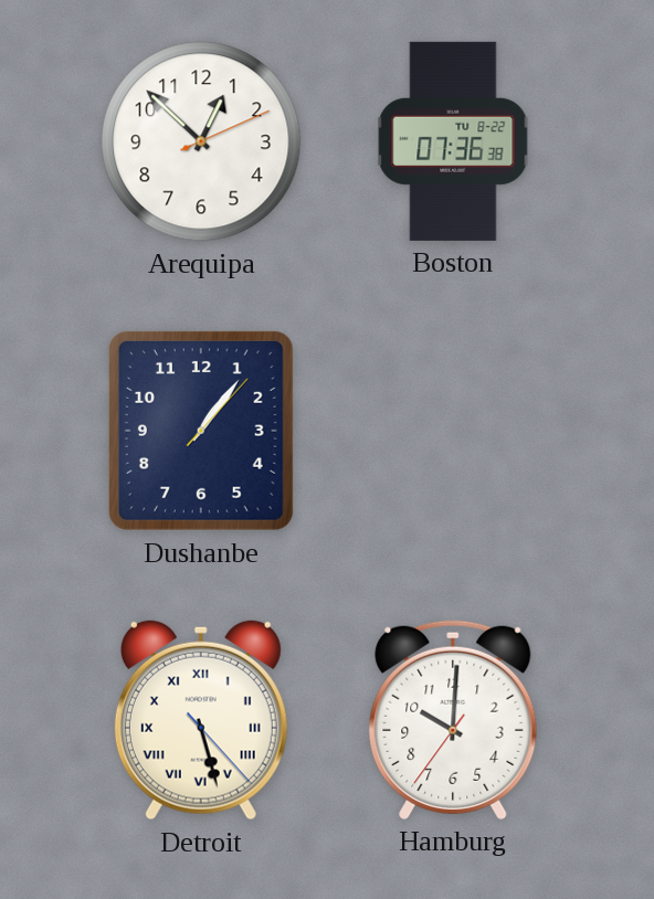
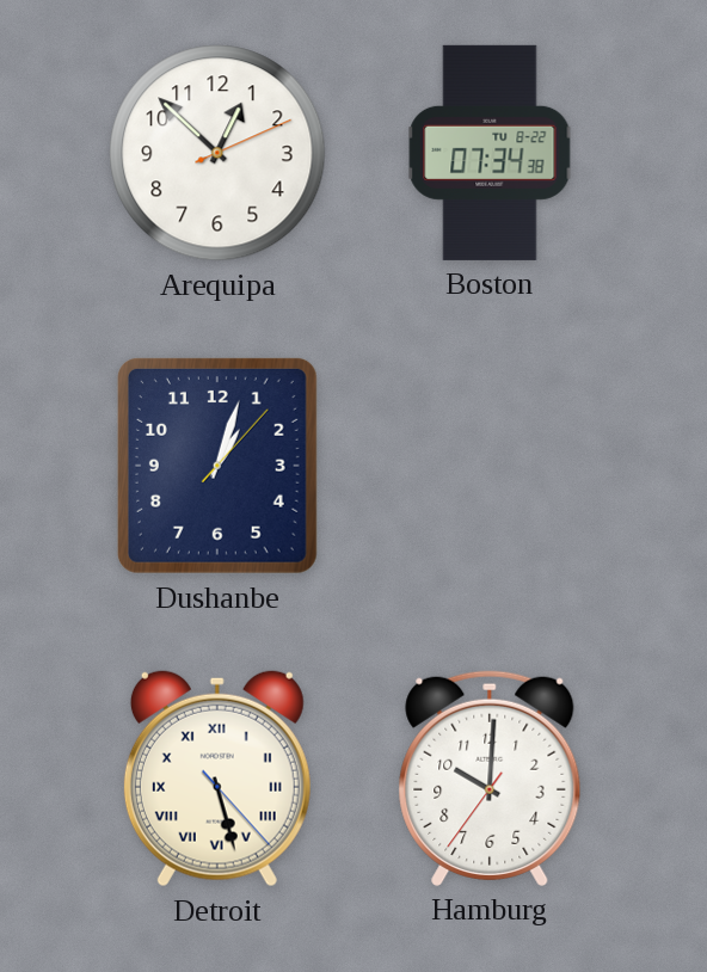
Boston: 07:36 -> 07:34 (490, 153)
Dushanbe: 1:06 -> 1:03 (217, 466)
